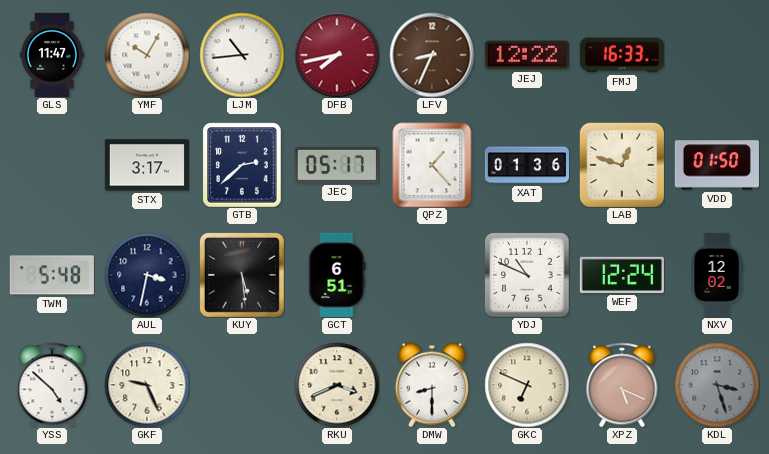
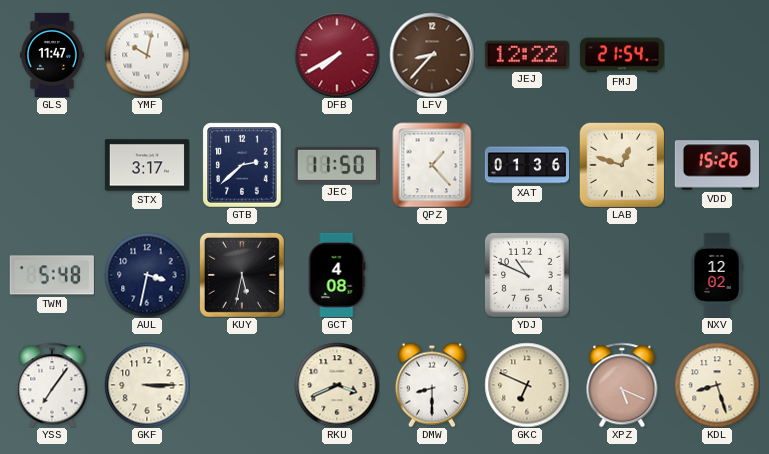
YMF: 10:05 -> 10:02 (147, 55)
LJM: 10:44 -> none (242, 55)
DFB: 7:43 -> 7:40 (337, 55)
LFV: 8:34 -> 8:37 (432, 55)
FMJ: 16:33 -> 21:54 (621, 55)
JEC: 05:17 -> 11:50 (337, 165)
VDD: 01:50 -> 15:26 (717, 165)
KUY: 5:29 -> 5:32 (242, 275)
GCT: 6:51 -> 4:08 (337, 275)
WEF: 12:24 -> none (622, 275)
YSS: 4:52 -> 7:06 (52, 385)
GKF: 9:26 -> 3:15 (147, 385)
KDL: 3:27 -> 8:27 (717, 385)
KDL dial: grey -> cream (717, 385)
